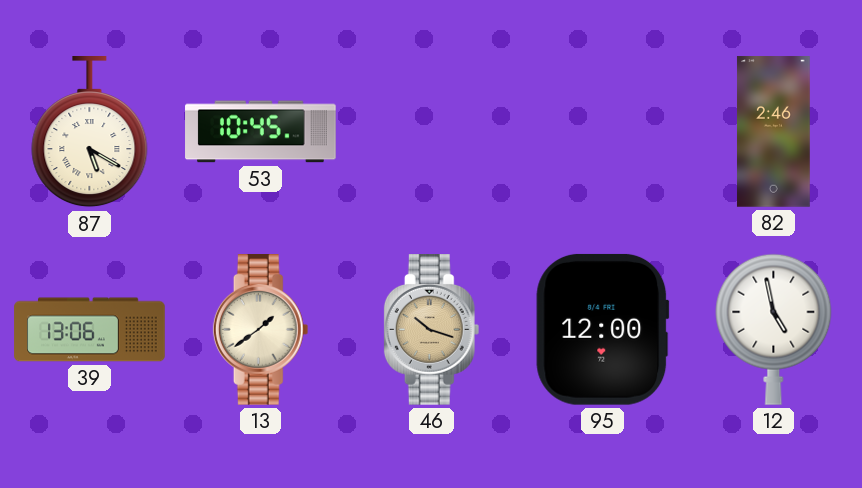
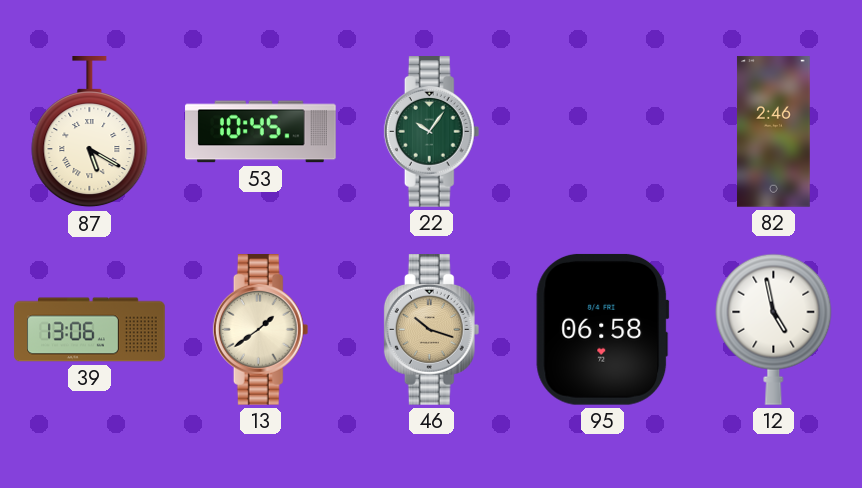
22: none -> 10:06 (432, 132)
95: 12:00 -> 06:58 (603, 329)
